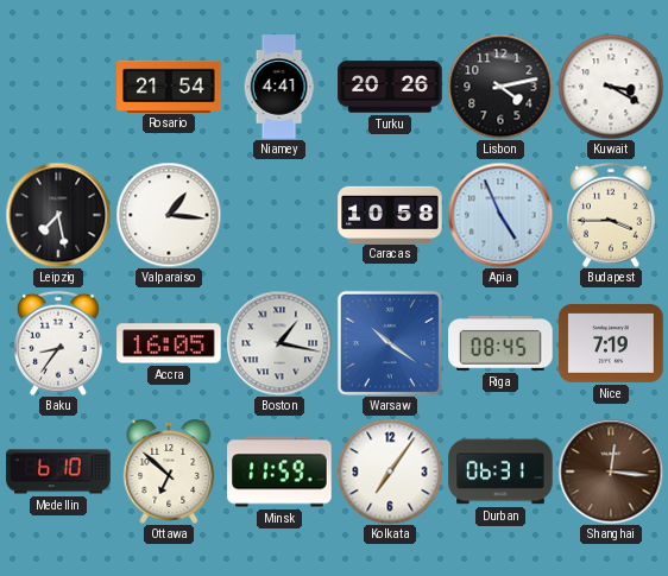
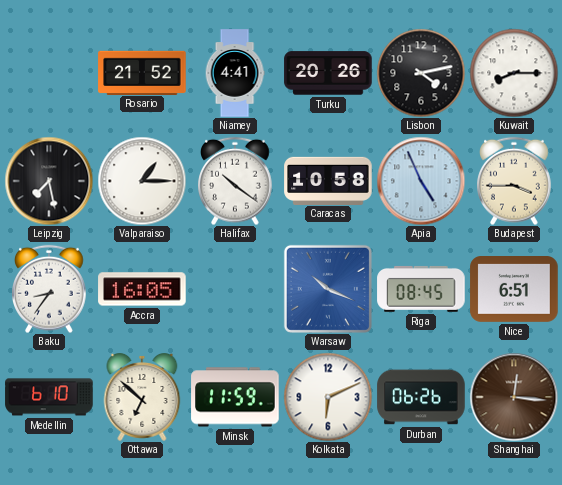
Rosario: 21:54 -> 21:52 (142, 72)
Kuwait: 3:20 -> 8:15 (514, 73)
Valparaiso: 1:16 -> 1:15 (142, 181)
Halifax: none -> 10:21 (236, 181)
Boston: 1:17 -> none (279, 343)
Warsaw: 10:21 -> 10:19 (328, 289)
Nice: 7:19 -> 6:51 (514, 290)
Kolkata: 7:06 -> 6:11 (328, 397)
Durban: 06:31 -> 06:26 (421, 397)
